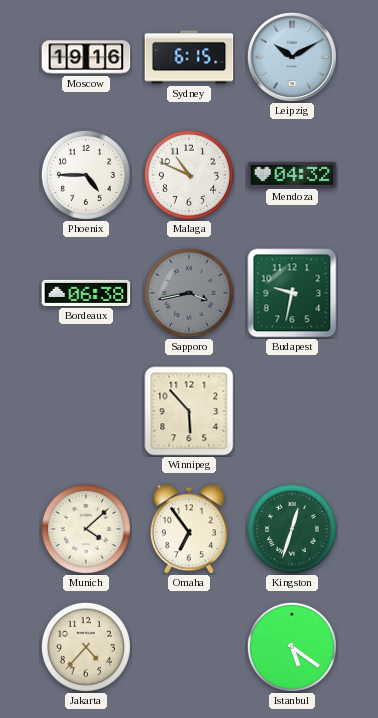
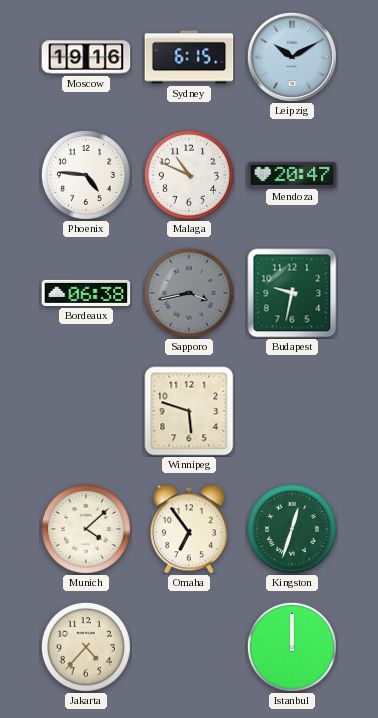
Phoenix: 4:45 -> 4:46 (86, 175)
Mendoza: 04:32 -> 20:47 (292, 174)
Winnipeg: 5:53 -> 5:48 (189, 411)
Istanbul: 5:21 -> 12:00 (292, 647)
